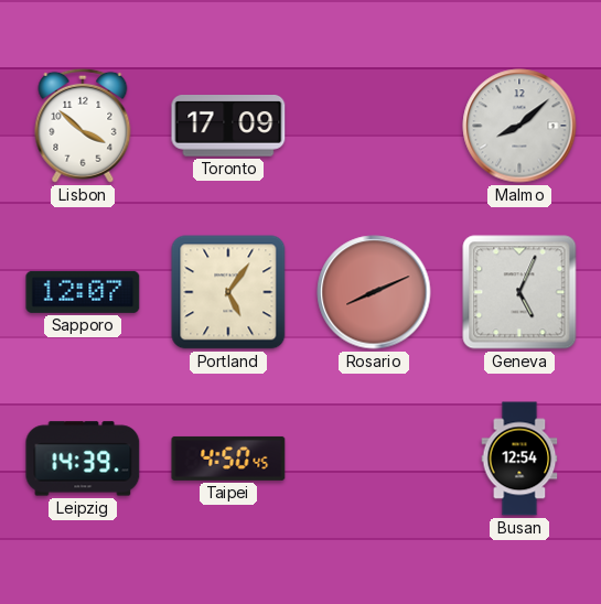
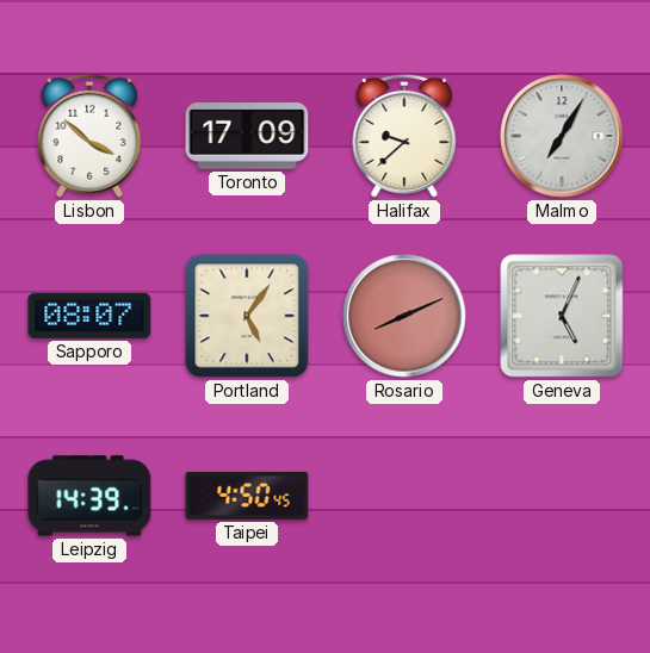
Halifax: none -> 9:38 (404, 136)
Malmo: 8:08 -> 7:05 (562, 136)
Sapporo: 12:07 -> 08:07 (89, 316)
Busan: 12:54 -> none (519, 459)
